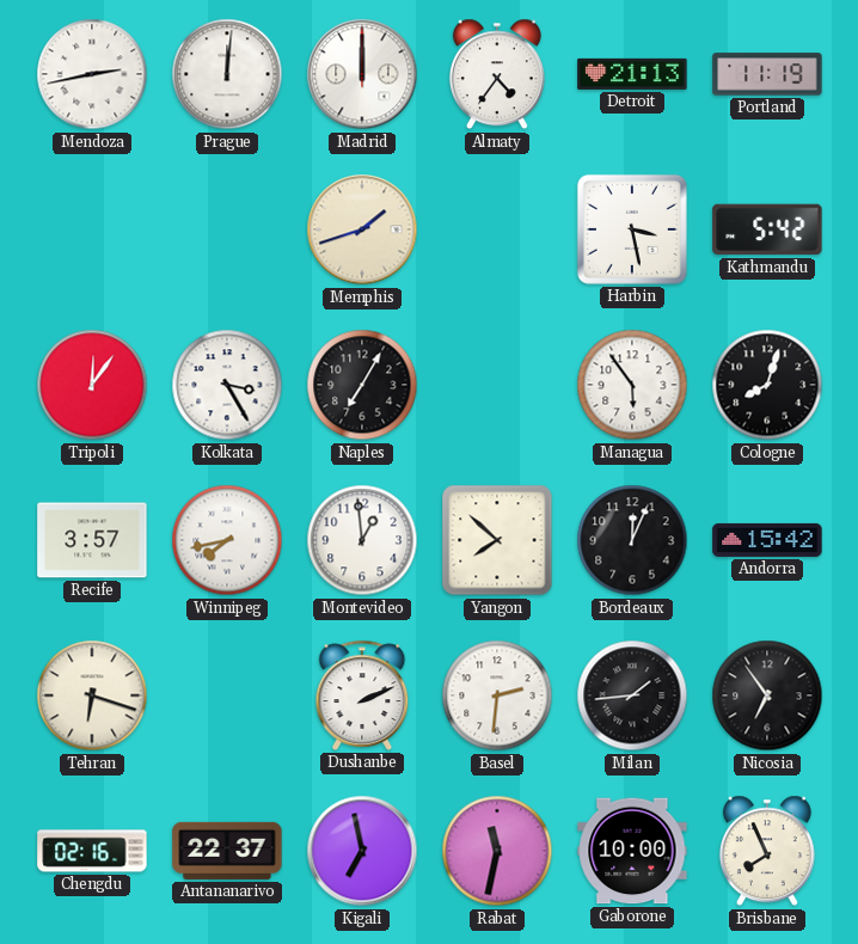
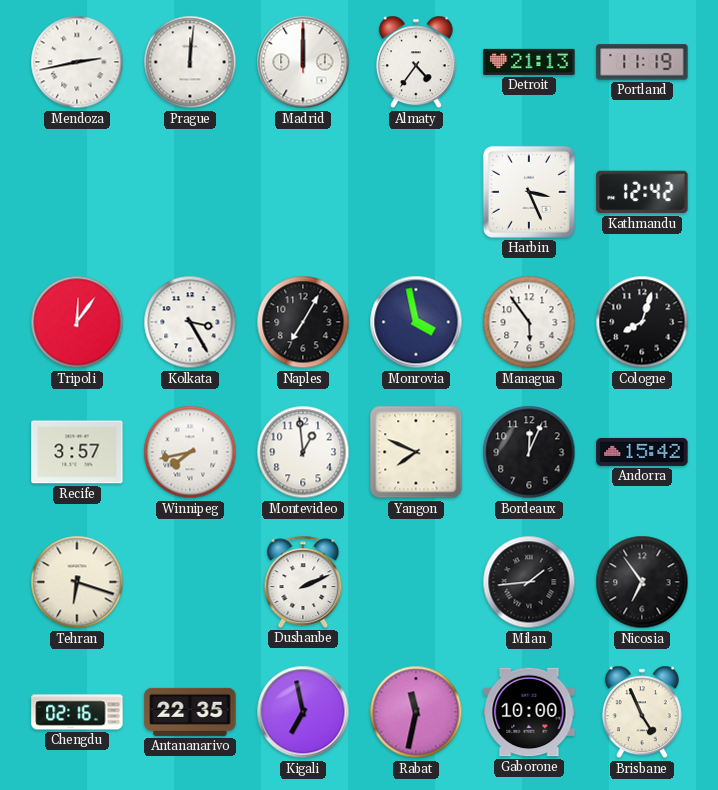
Memphis: 1:42 -> none (362, 229)
Harbin: 3:28 -> 3:26 (529, 192)
Kathmandu: 5:42 -> 12:42 (642, 192)
Monrovia: none -> 3:58 (416, 322)
Yangon: 7:52 -> 7:49 (416, 452)
Basel: 2:31 -> none (497, 695)
Antananarivo: 22:37 -> 22:35 (190, 712)
Brisbane: 7:56 -> 4:56 (642, 712)
